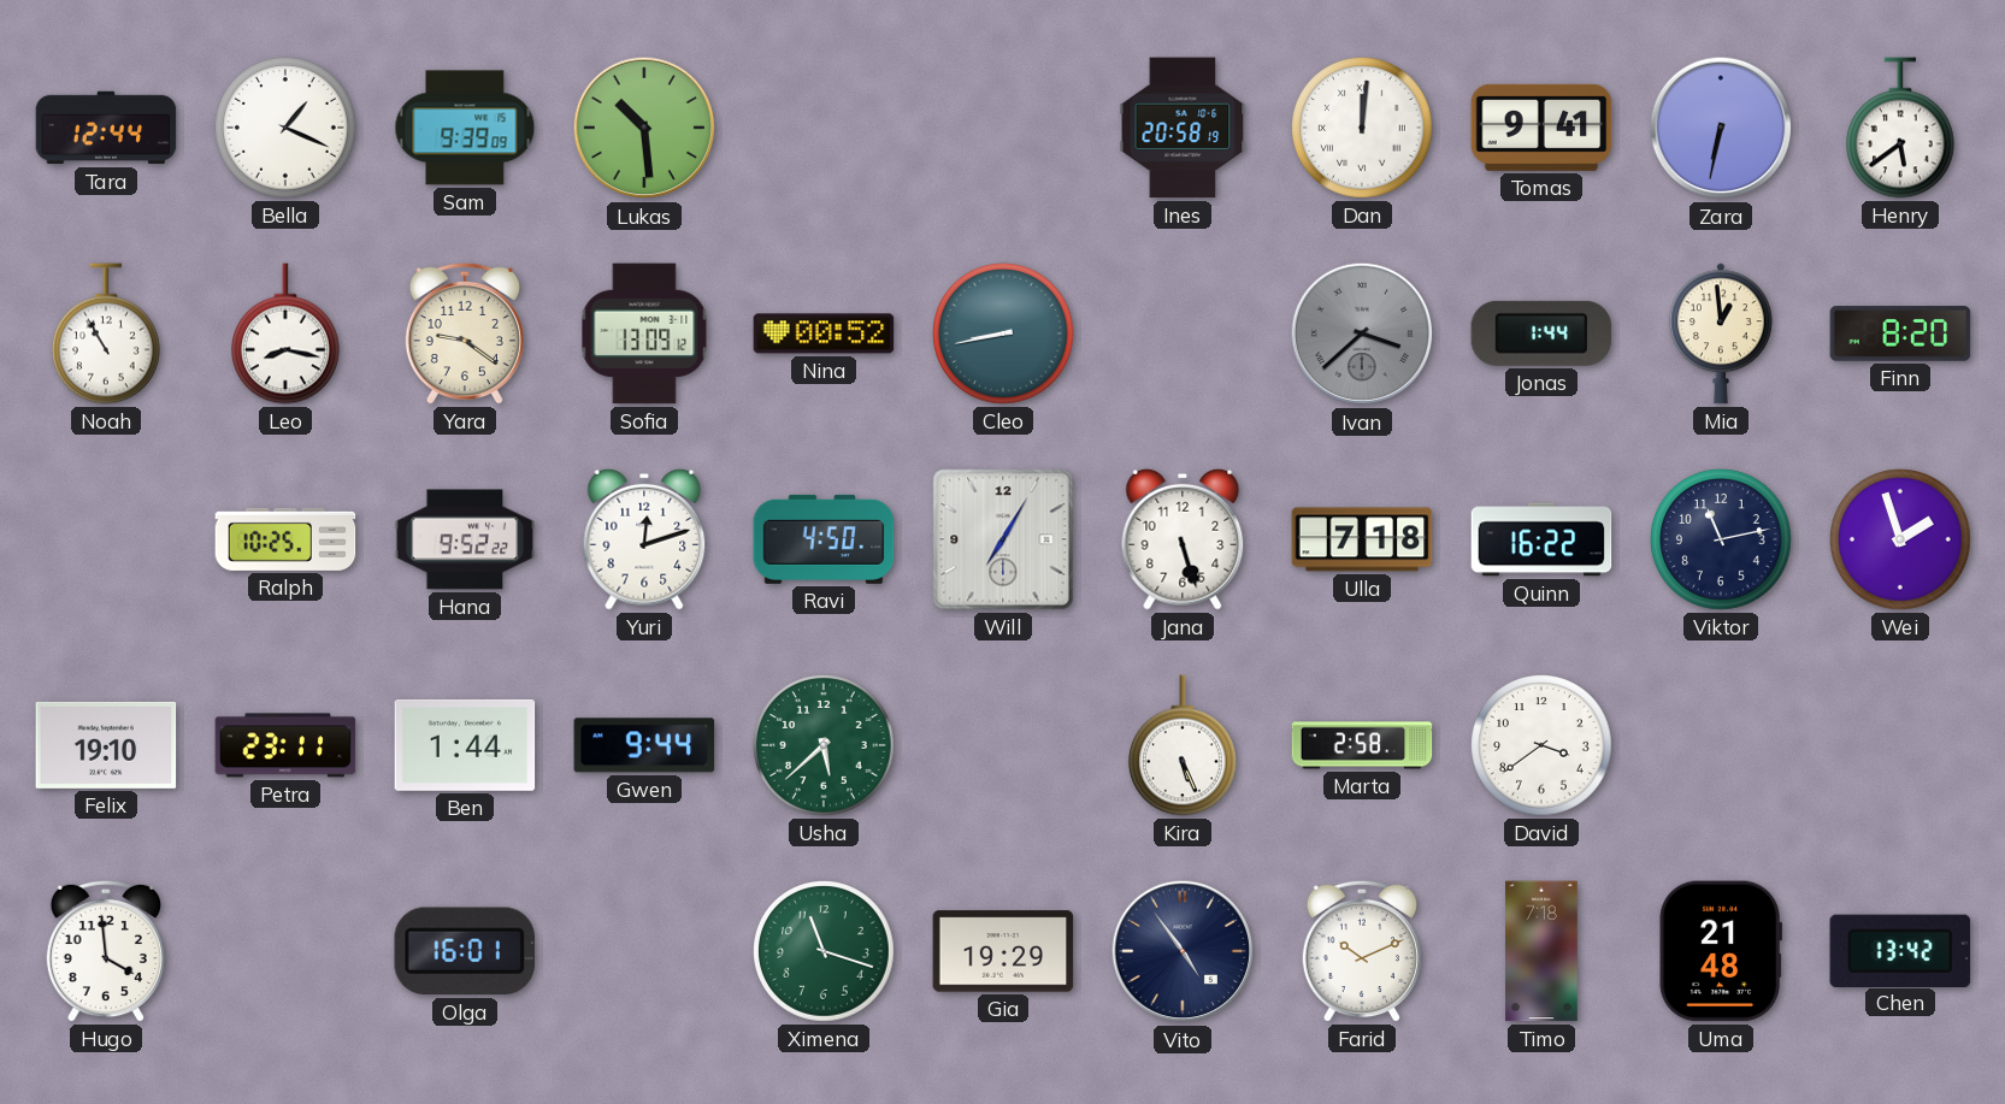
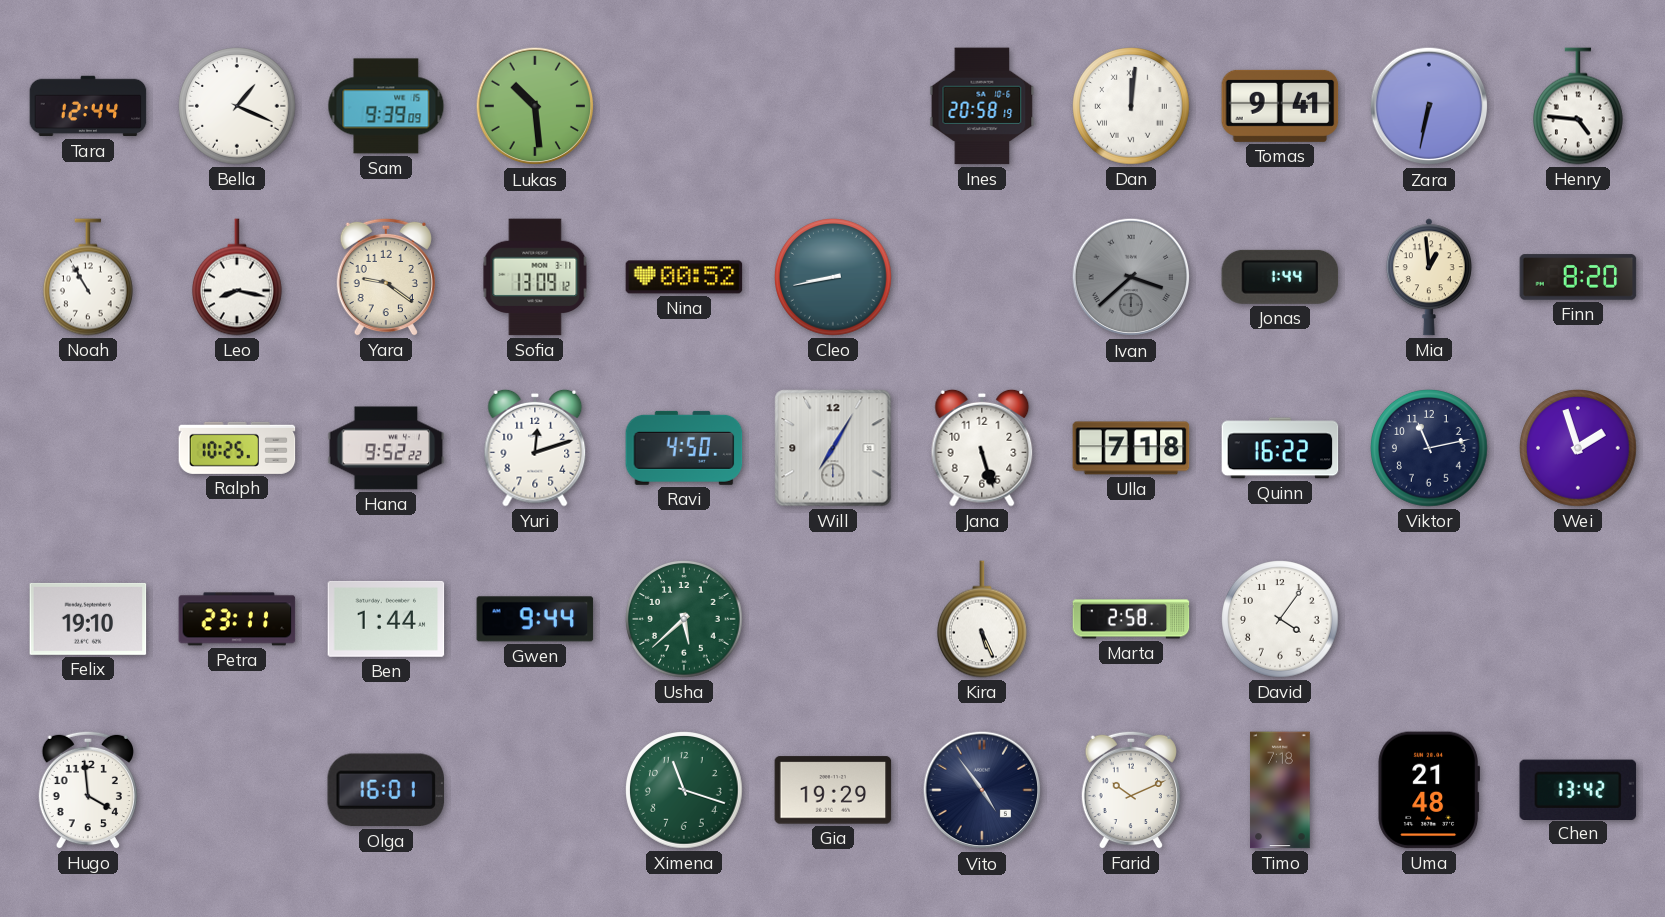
Henry: 5:39 -> 4:46 (1578, 106)
David: 3:39 -> 4:06 (1281, 620)
